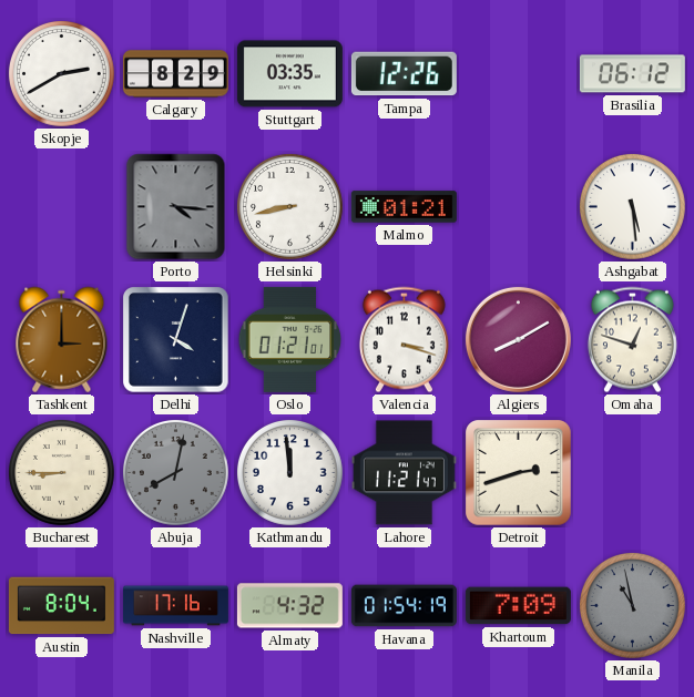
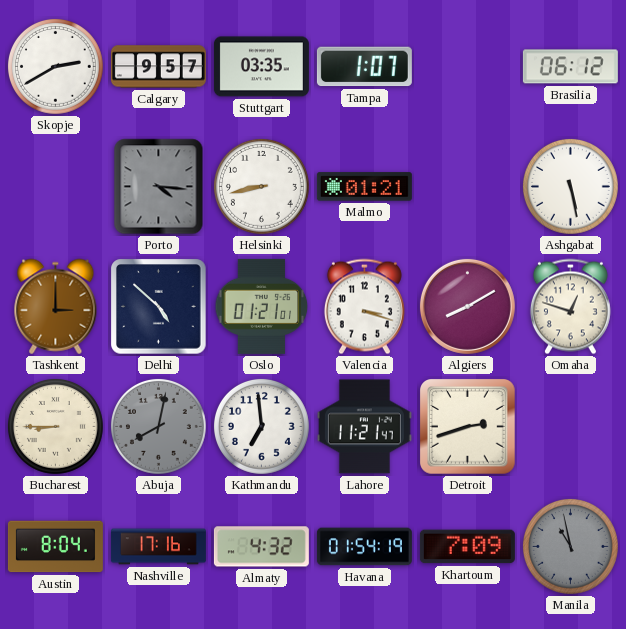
Calgary: 8:29 -> 9:57 (158, 67)
Tampa: 12:26 -> 1:07 (364, 67)
Ashgabat: 5:29 -> 5:28 (570, 186)
Delhi: 4:03 -> 4:52 (159, 307)
Kathmandu: 11:59 -> 6:59 (261, 426)
